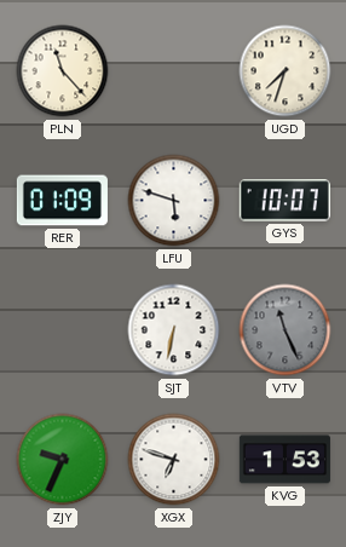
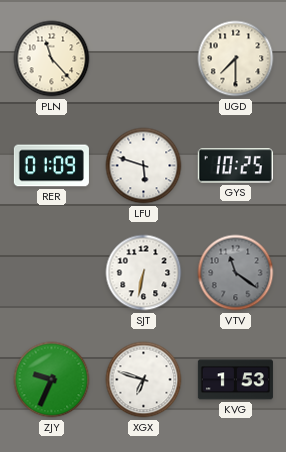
UGD: 7:33 -> 7:30 (236, 59)
GYS: 10:07 -> 10:25 (235, 166)
VTV: 11:26 -> 11:21 (236, 273)
